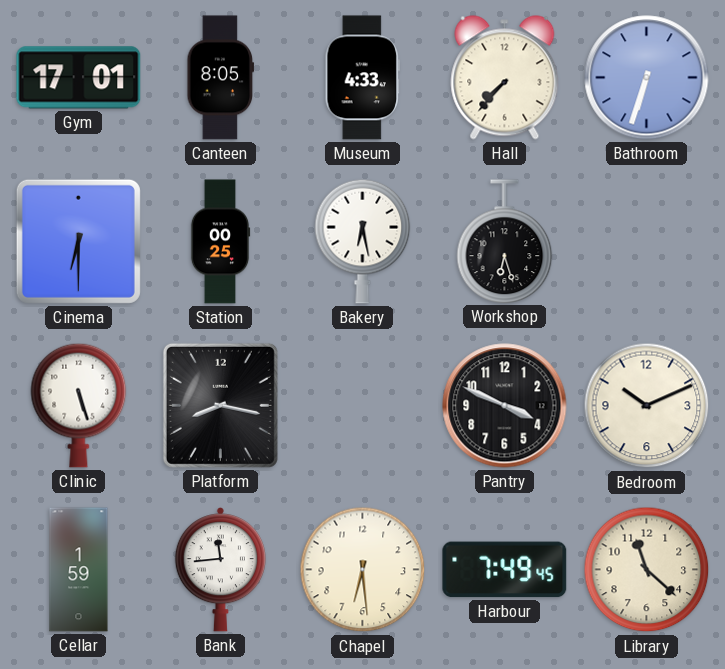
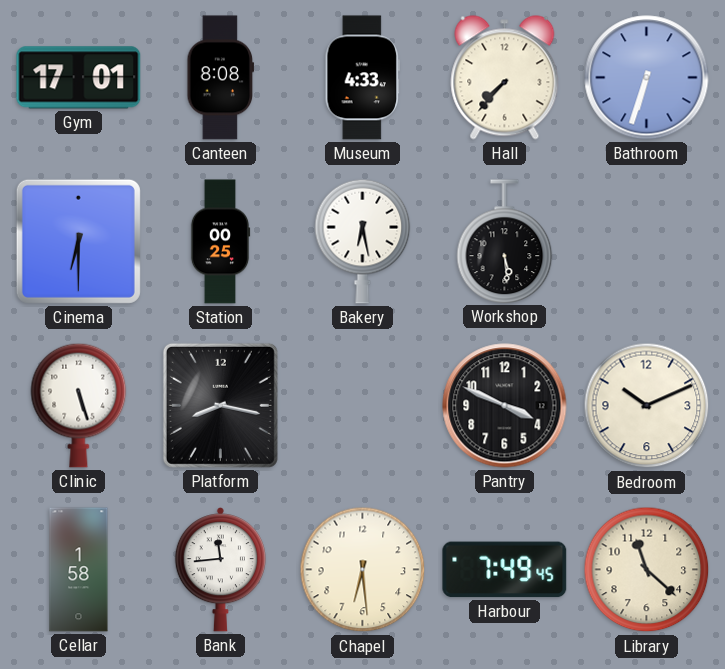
Canteen: 8:05 -> 8:08 (221, 78)
Workshop: 6:27 -> 5:29 (505, 241)
Cellar: 1:59 -> 1:58 (79, 570)
